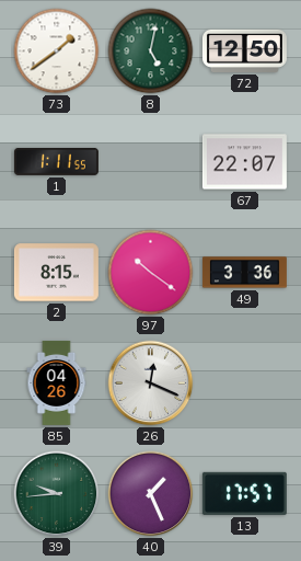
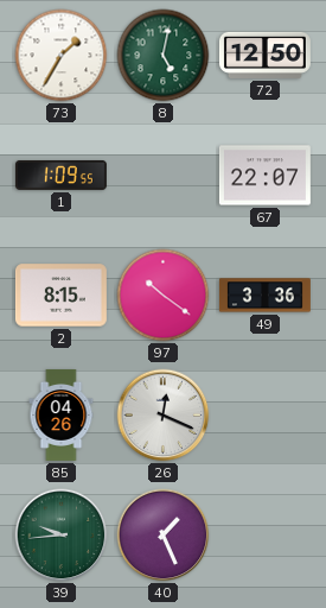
73: 1:39 -> 1:35 (62, 56)
1: 1:11 -> 1:09 (60, 175)
13: 17:57 -> none (244, 493)
